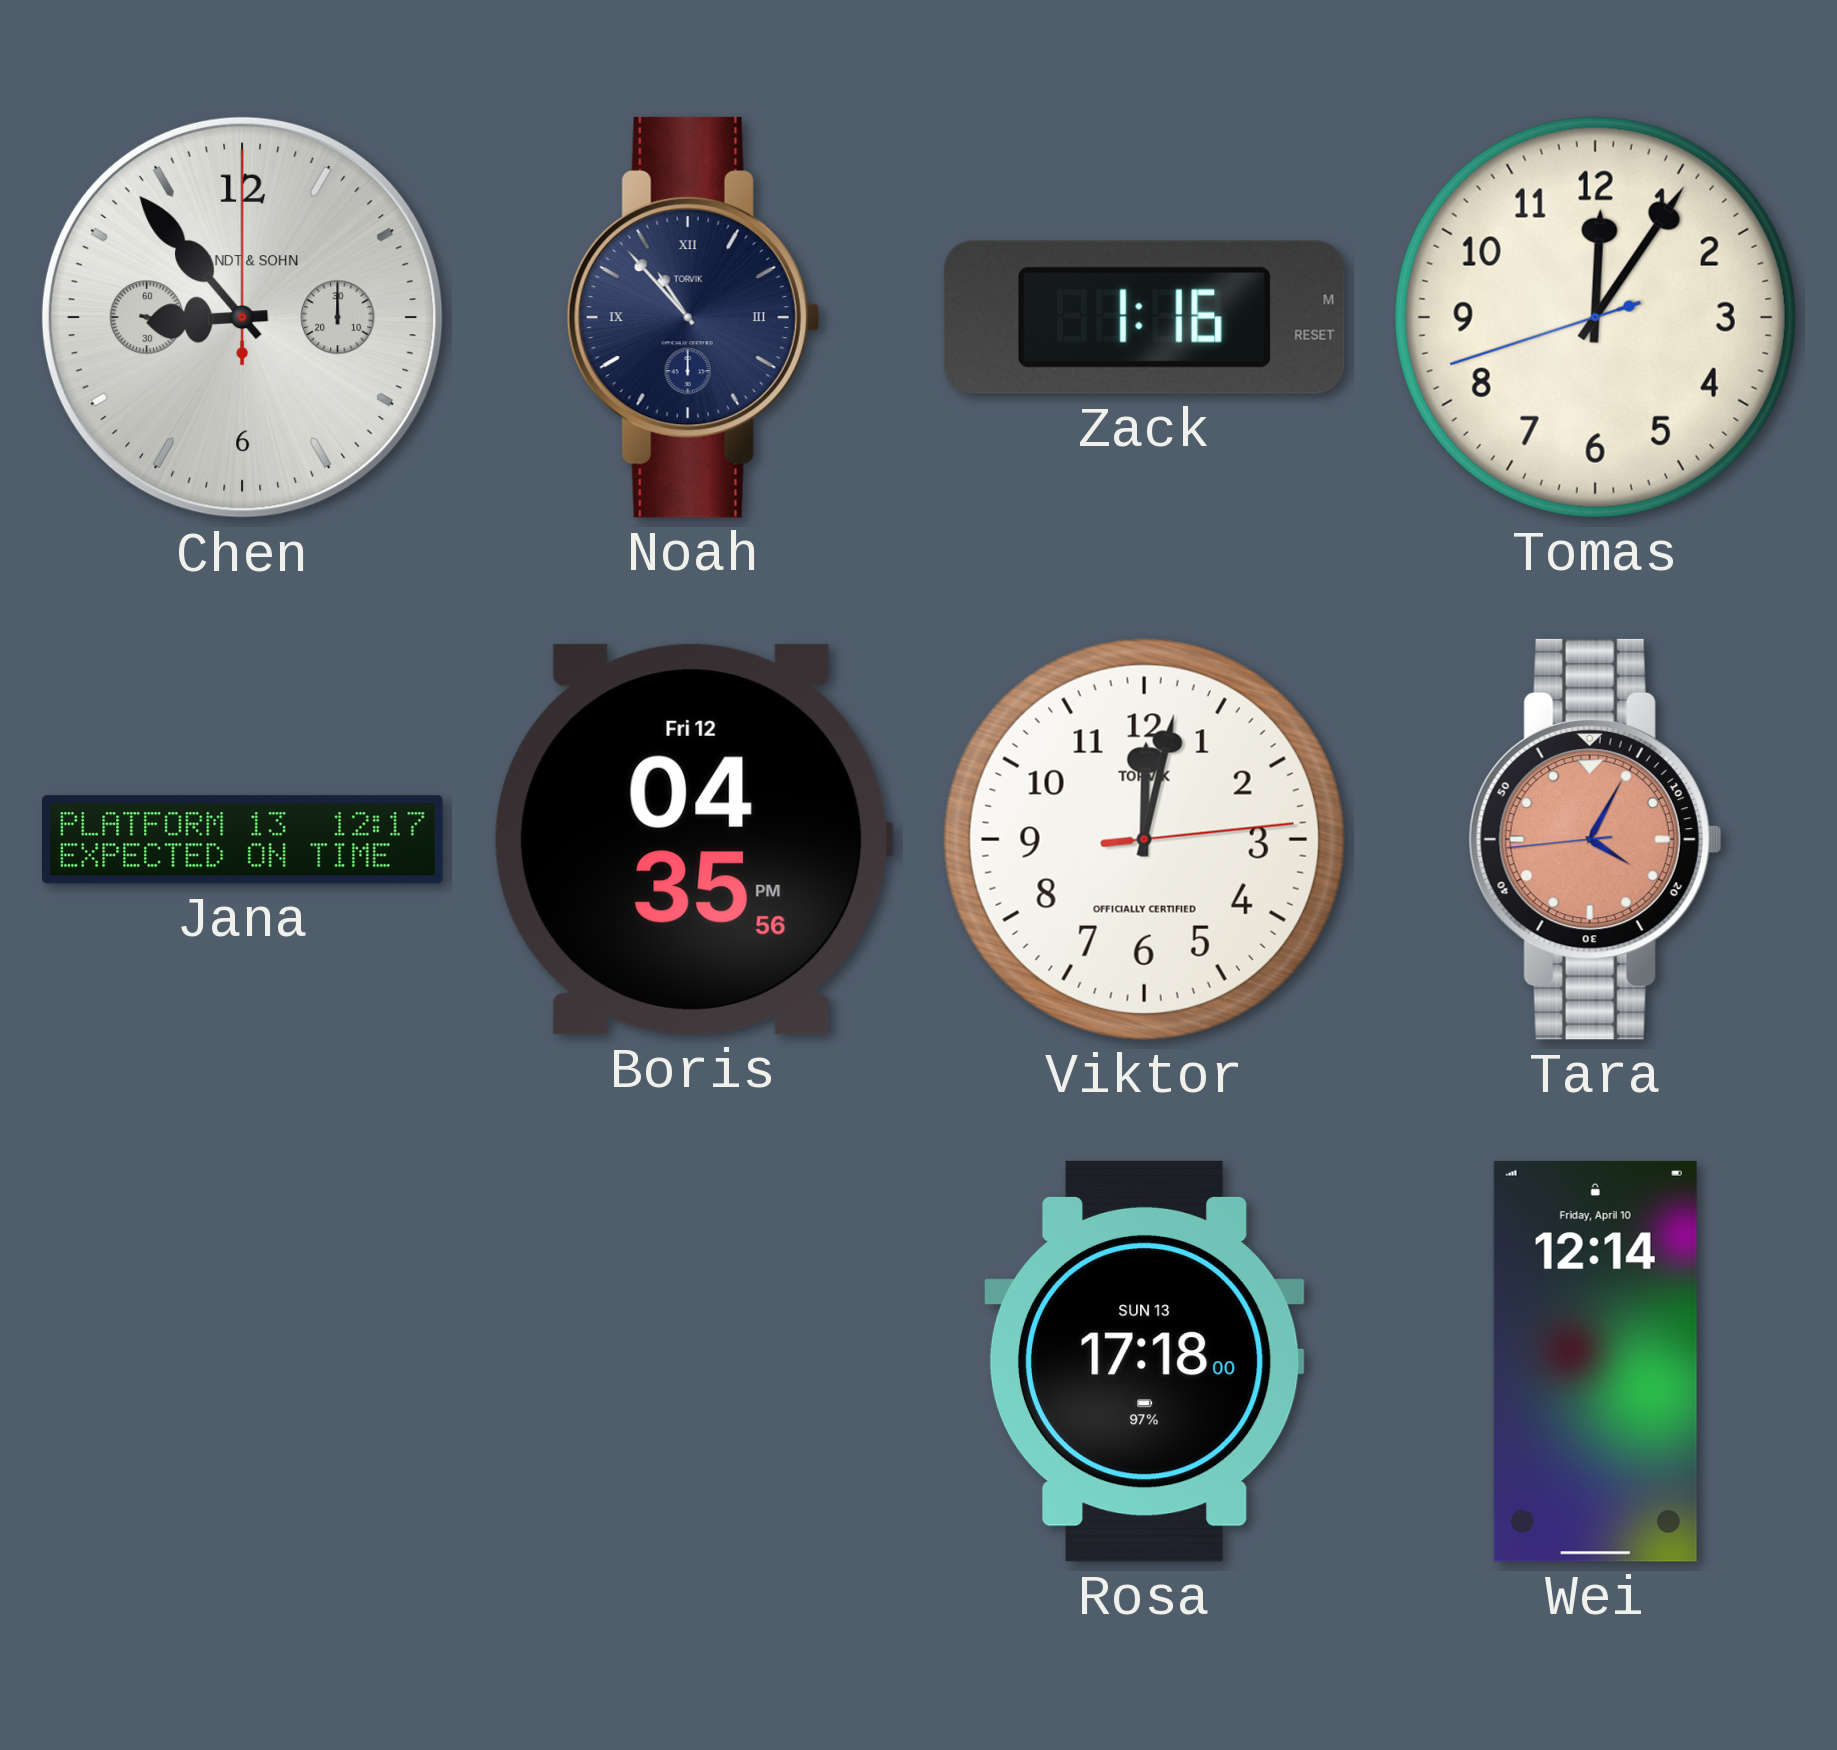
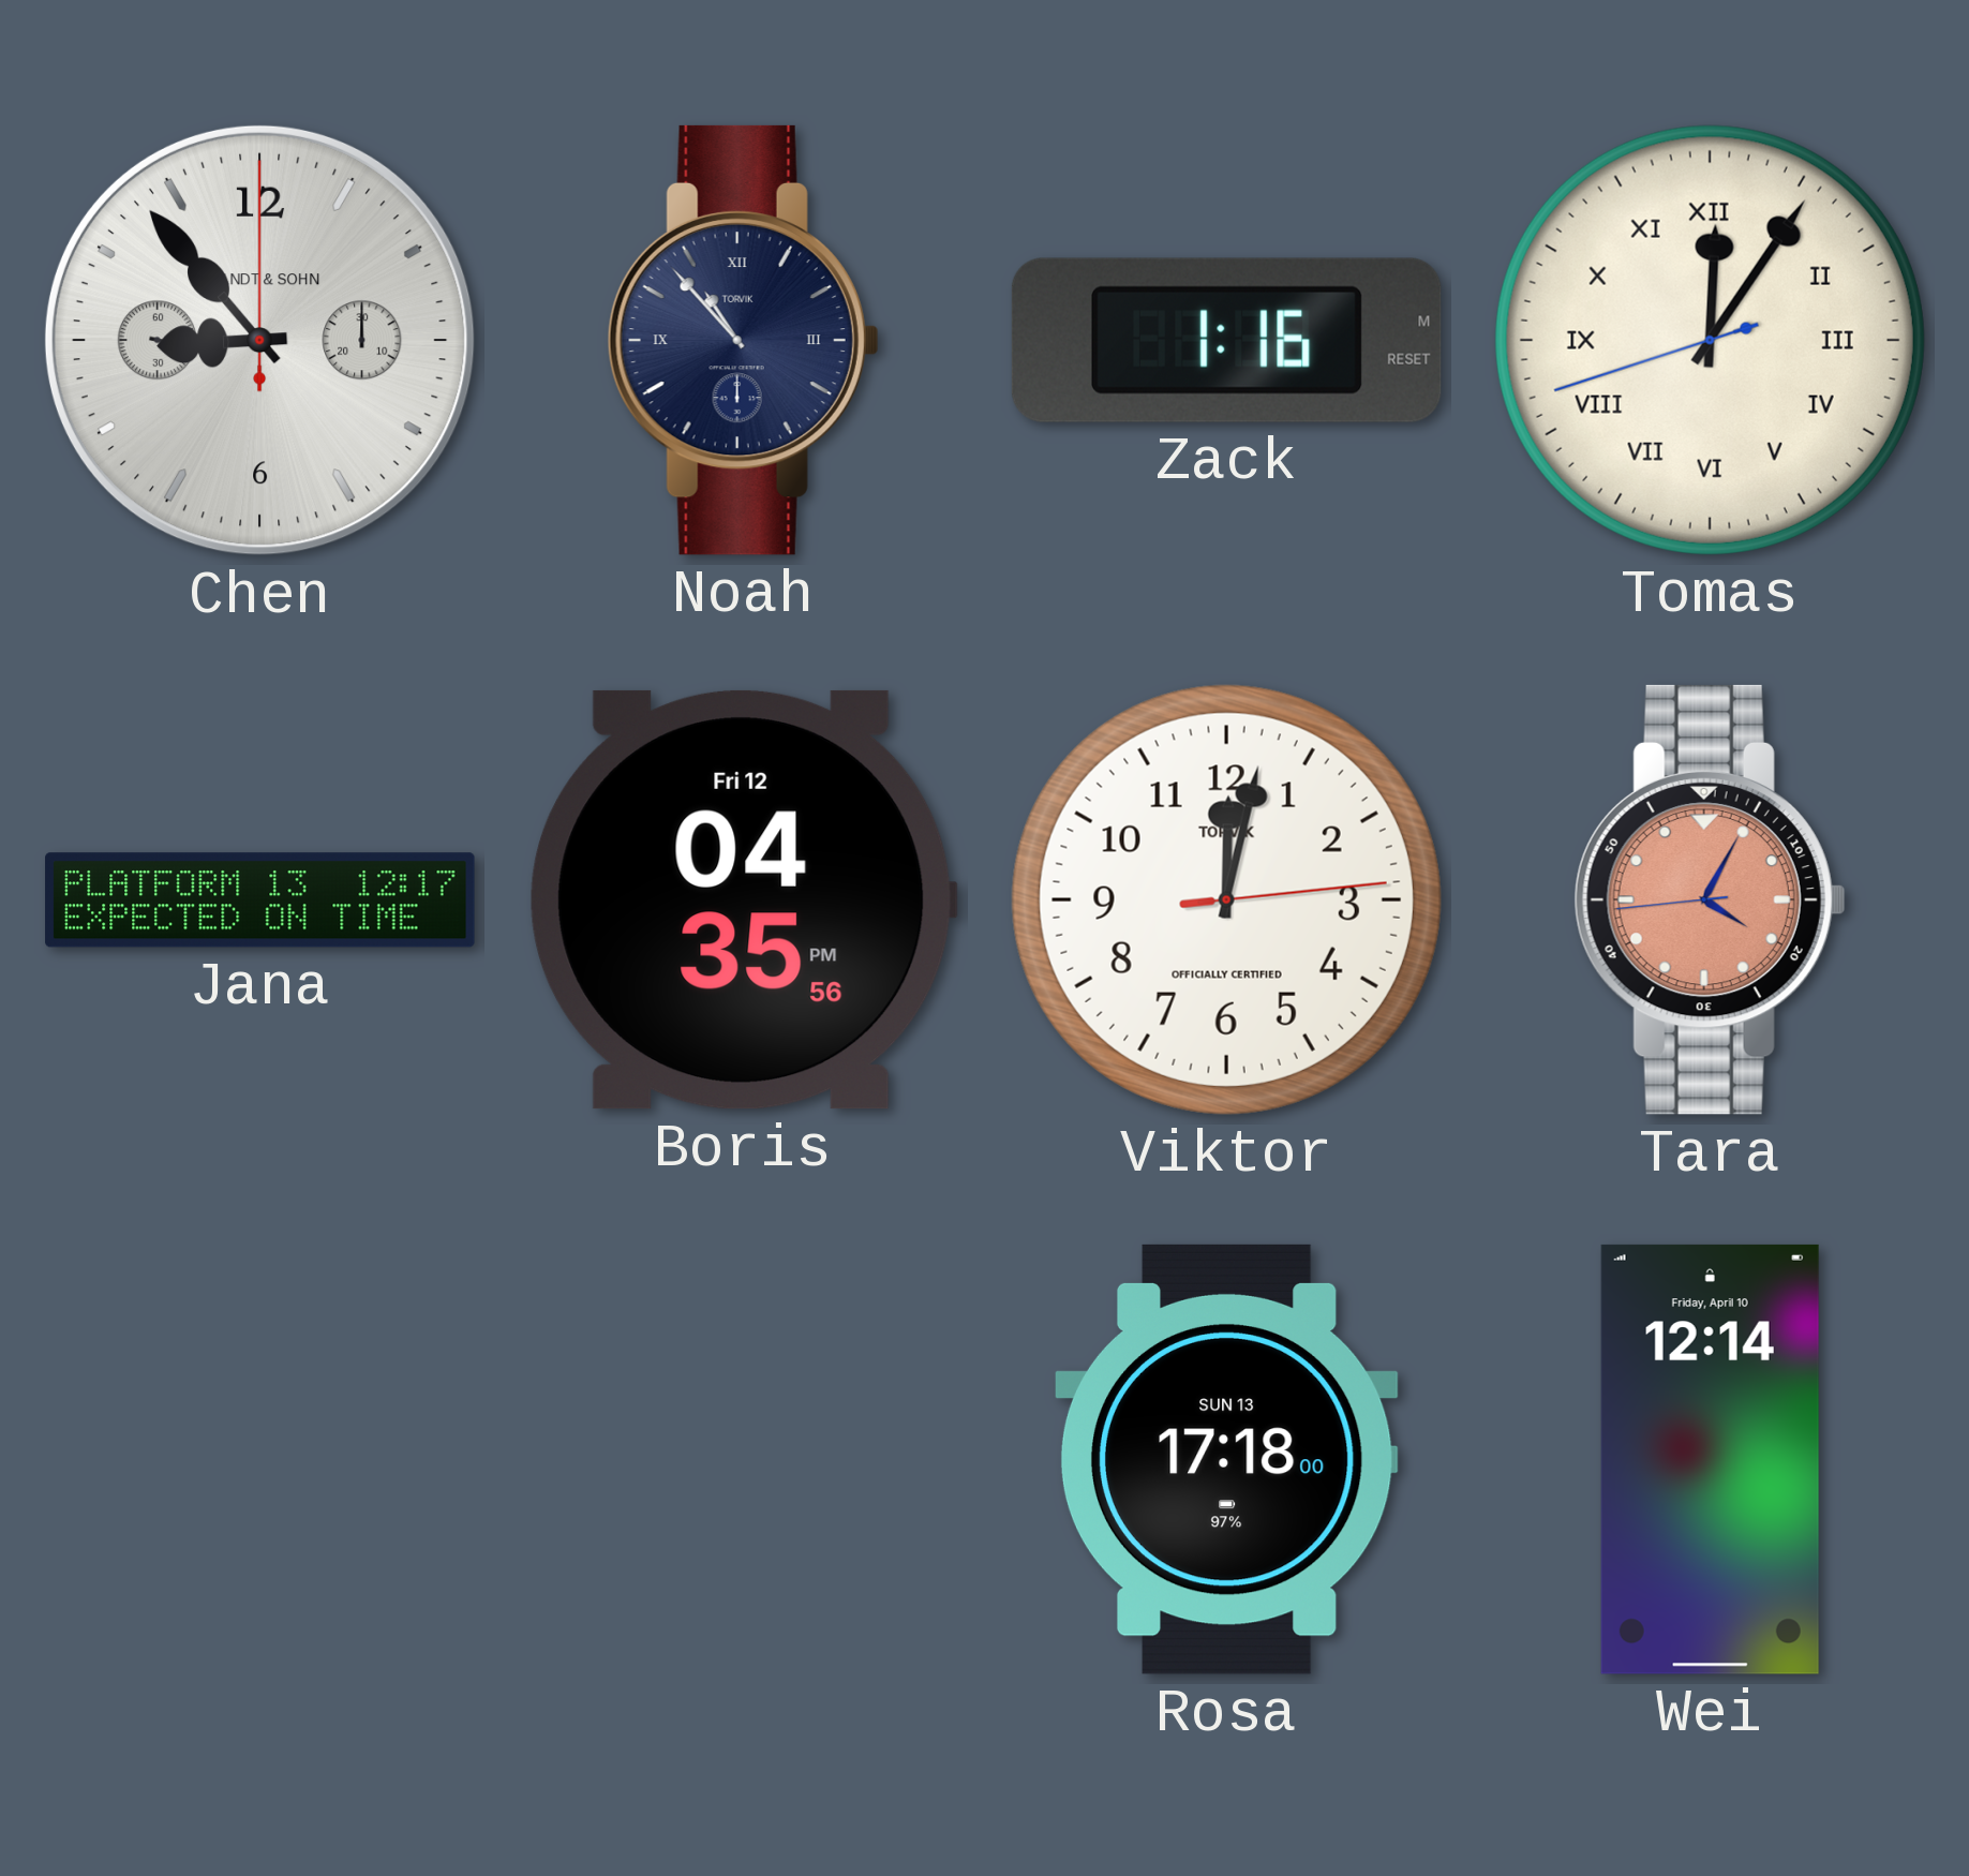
Tomas numerals: Arabic -> Roman (1710, 340)
